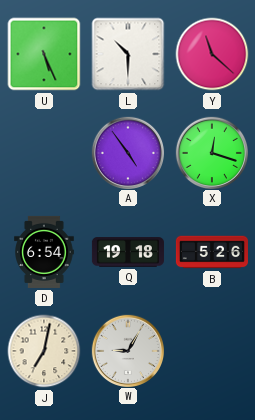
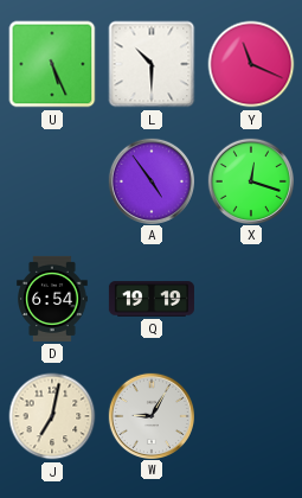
Y: 11:22 -> 11:19 (251, 64)
Q: 19:18 -> 19:19 (152, 299)
B: 5:26 -> none (212, 252)
